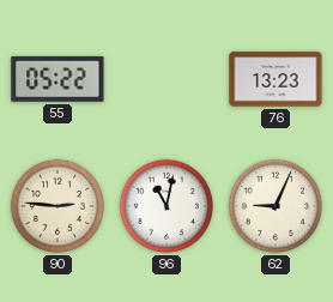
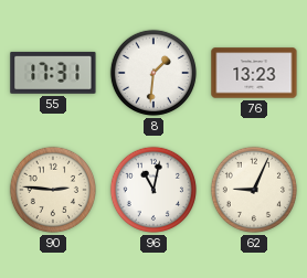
55: 05:22 -> 17:31 (53, 73)
8: none -> 1:31 (153, 73)
